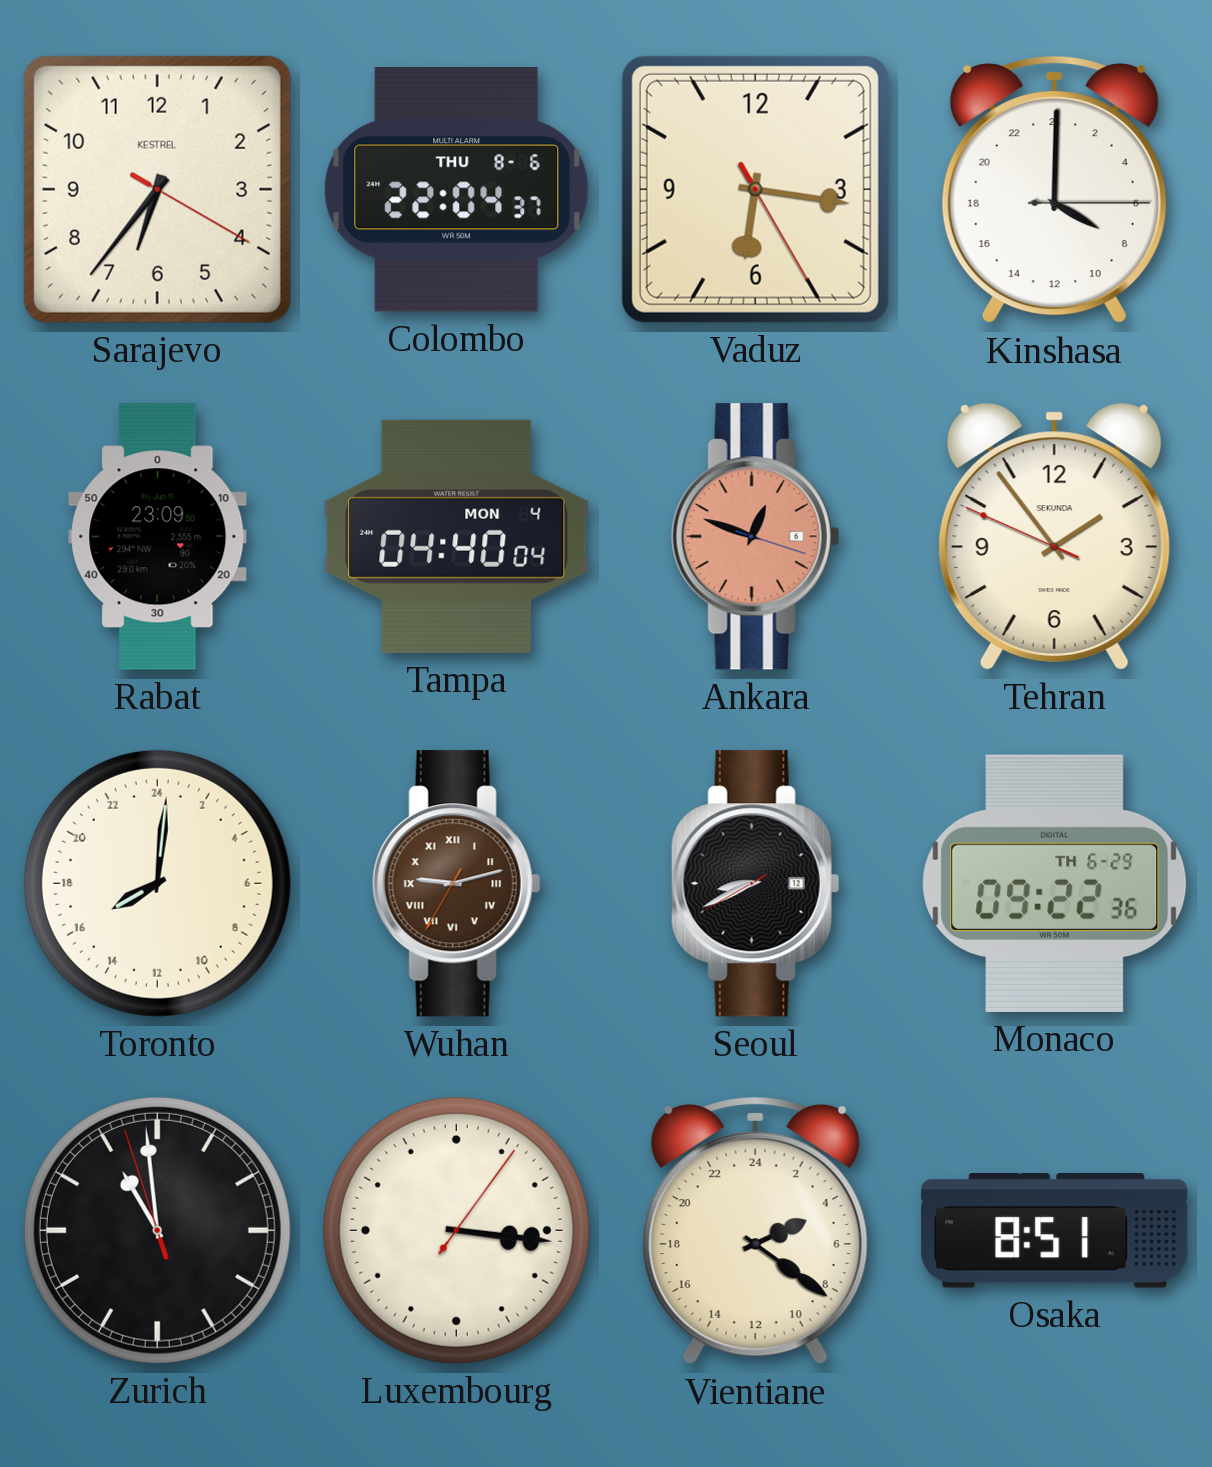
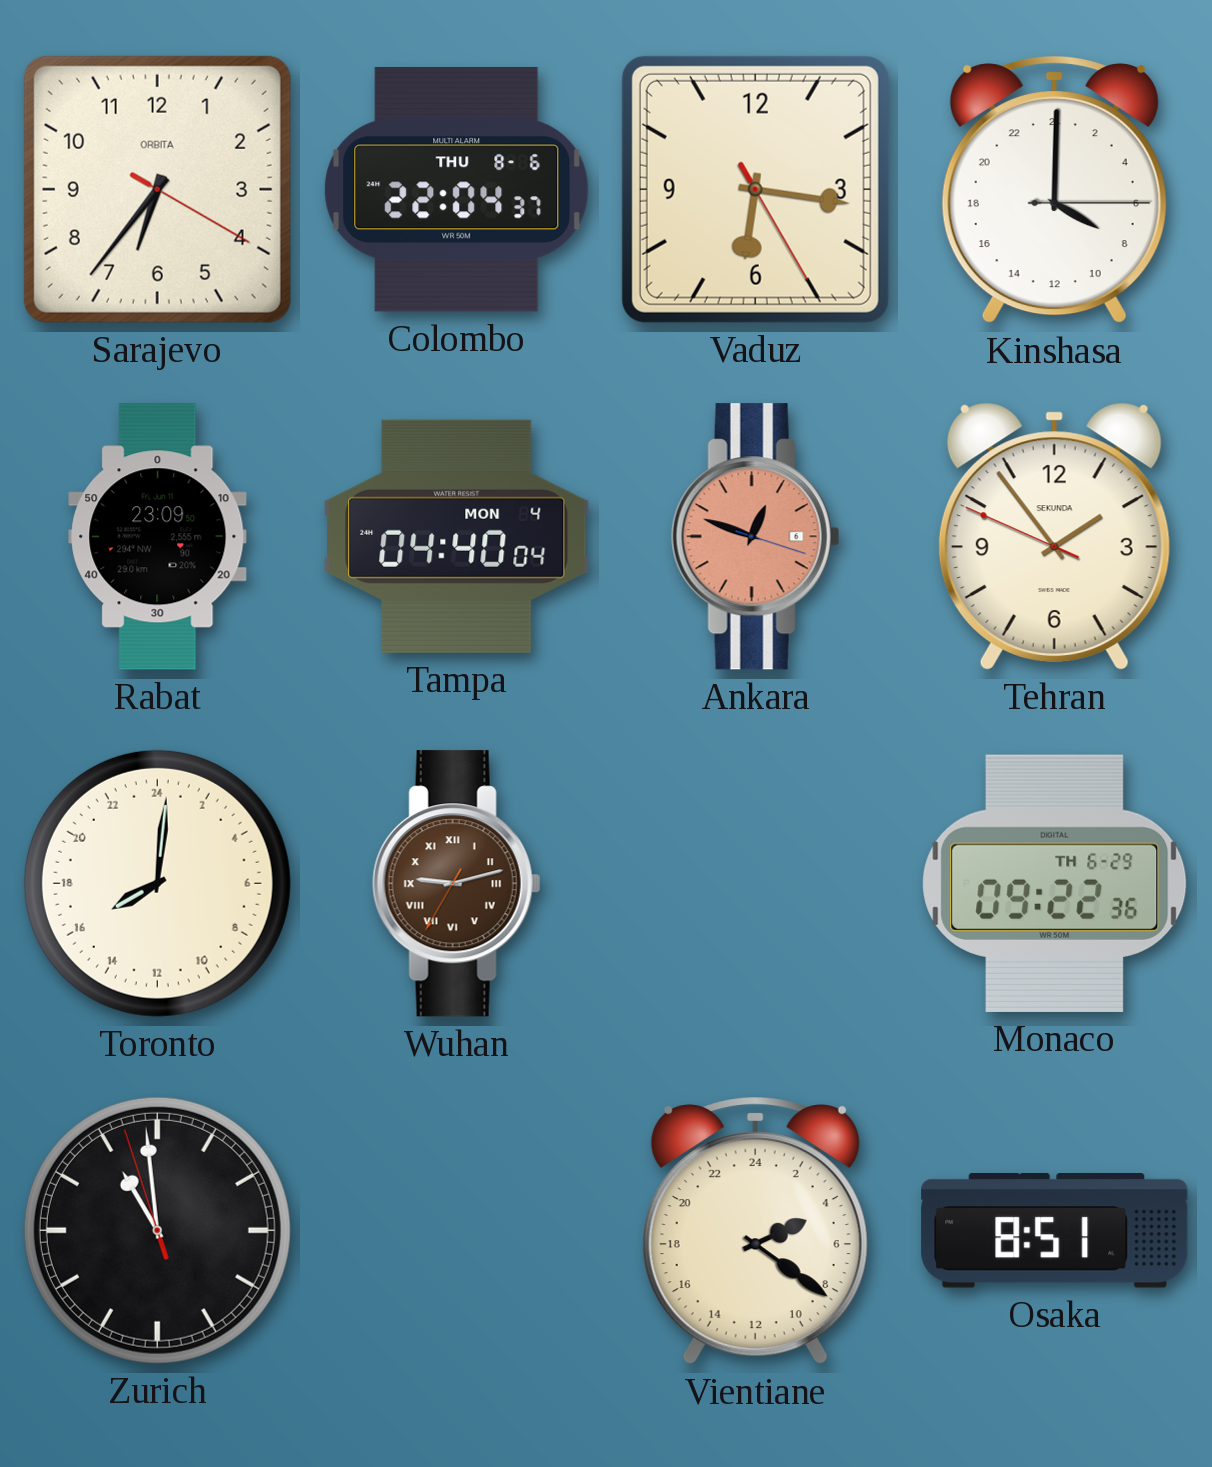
Sarajevo brand: KESTREL -> ORBITA (157, 189)
Seoul: 8:40 -> none (755, 884)
Luxembourg: 3:16 -> none (456, 1230)
